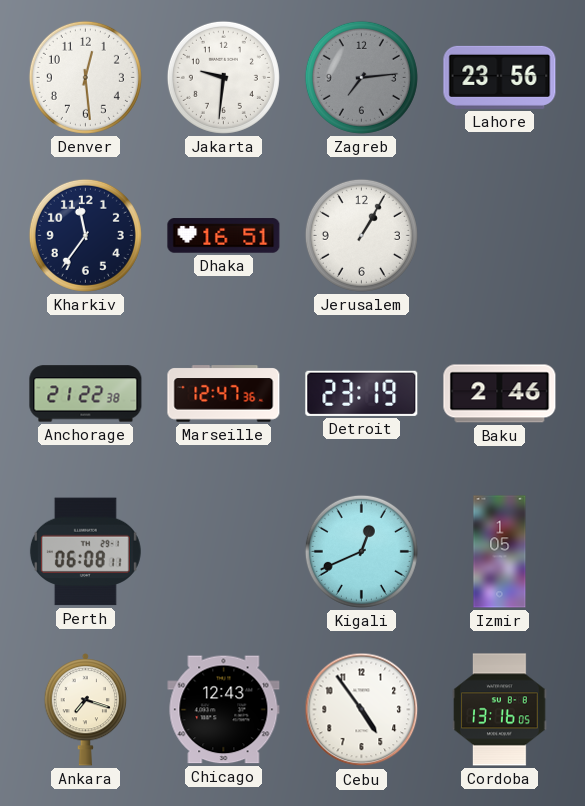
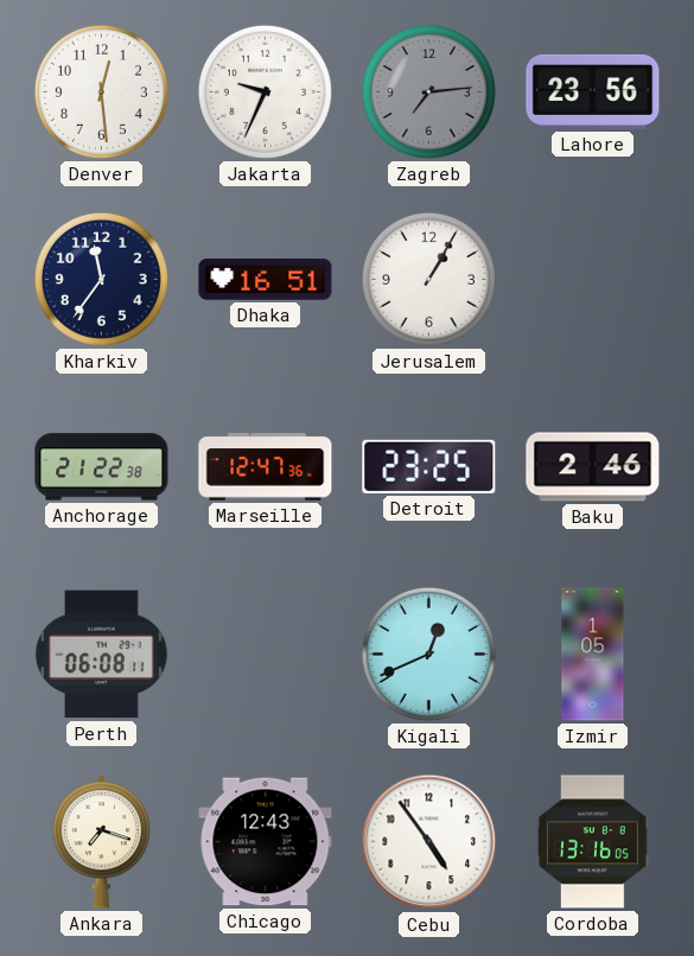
Jakarta: 9:31 -> 9:34 (265, 91)
Detroit: 23:19 -> 23:25 (429, 466)
